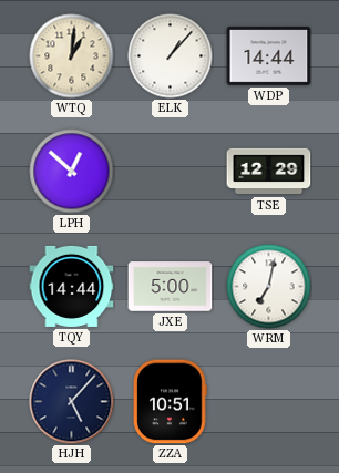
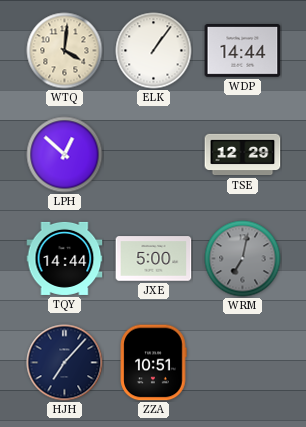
WTQ: 1:01 -> 4:01 (65, 51)
ELK: 1:07 -> 1:06 (154, 51)
WRM dial: white -> grey (243, 259)
HJH: 5:07 -> 7:07 (65, 363)
